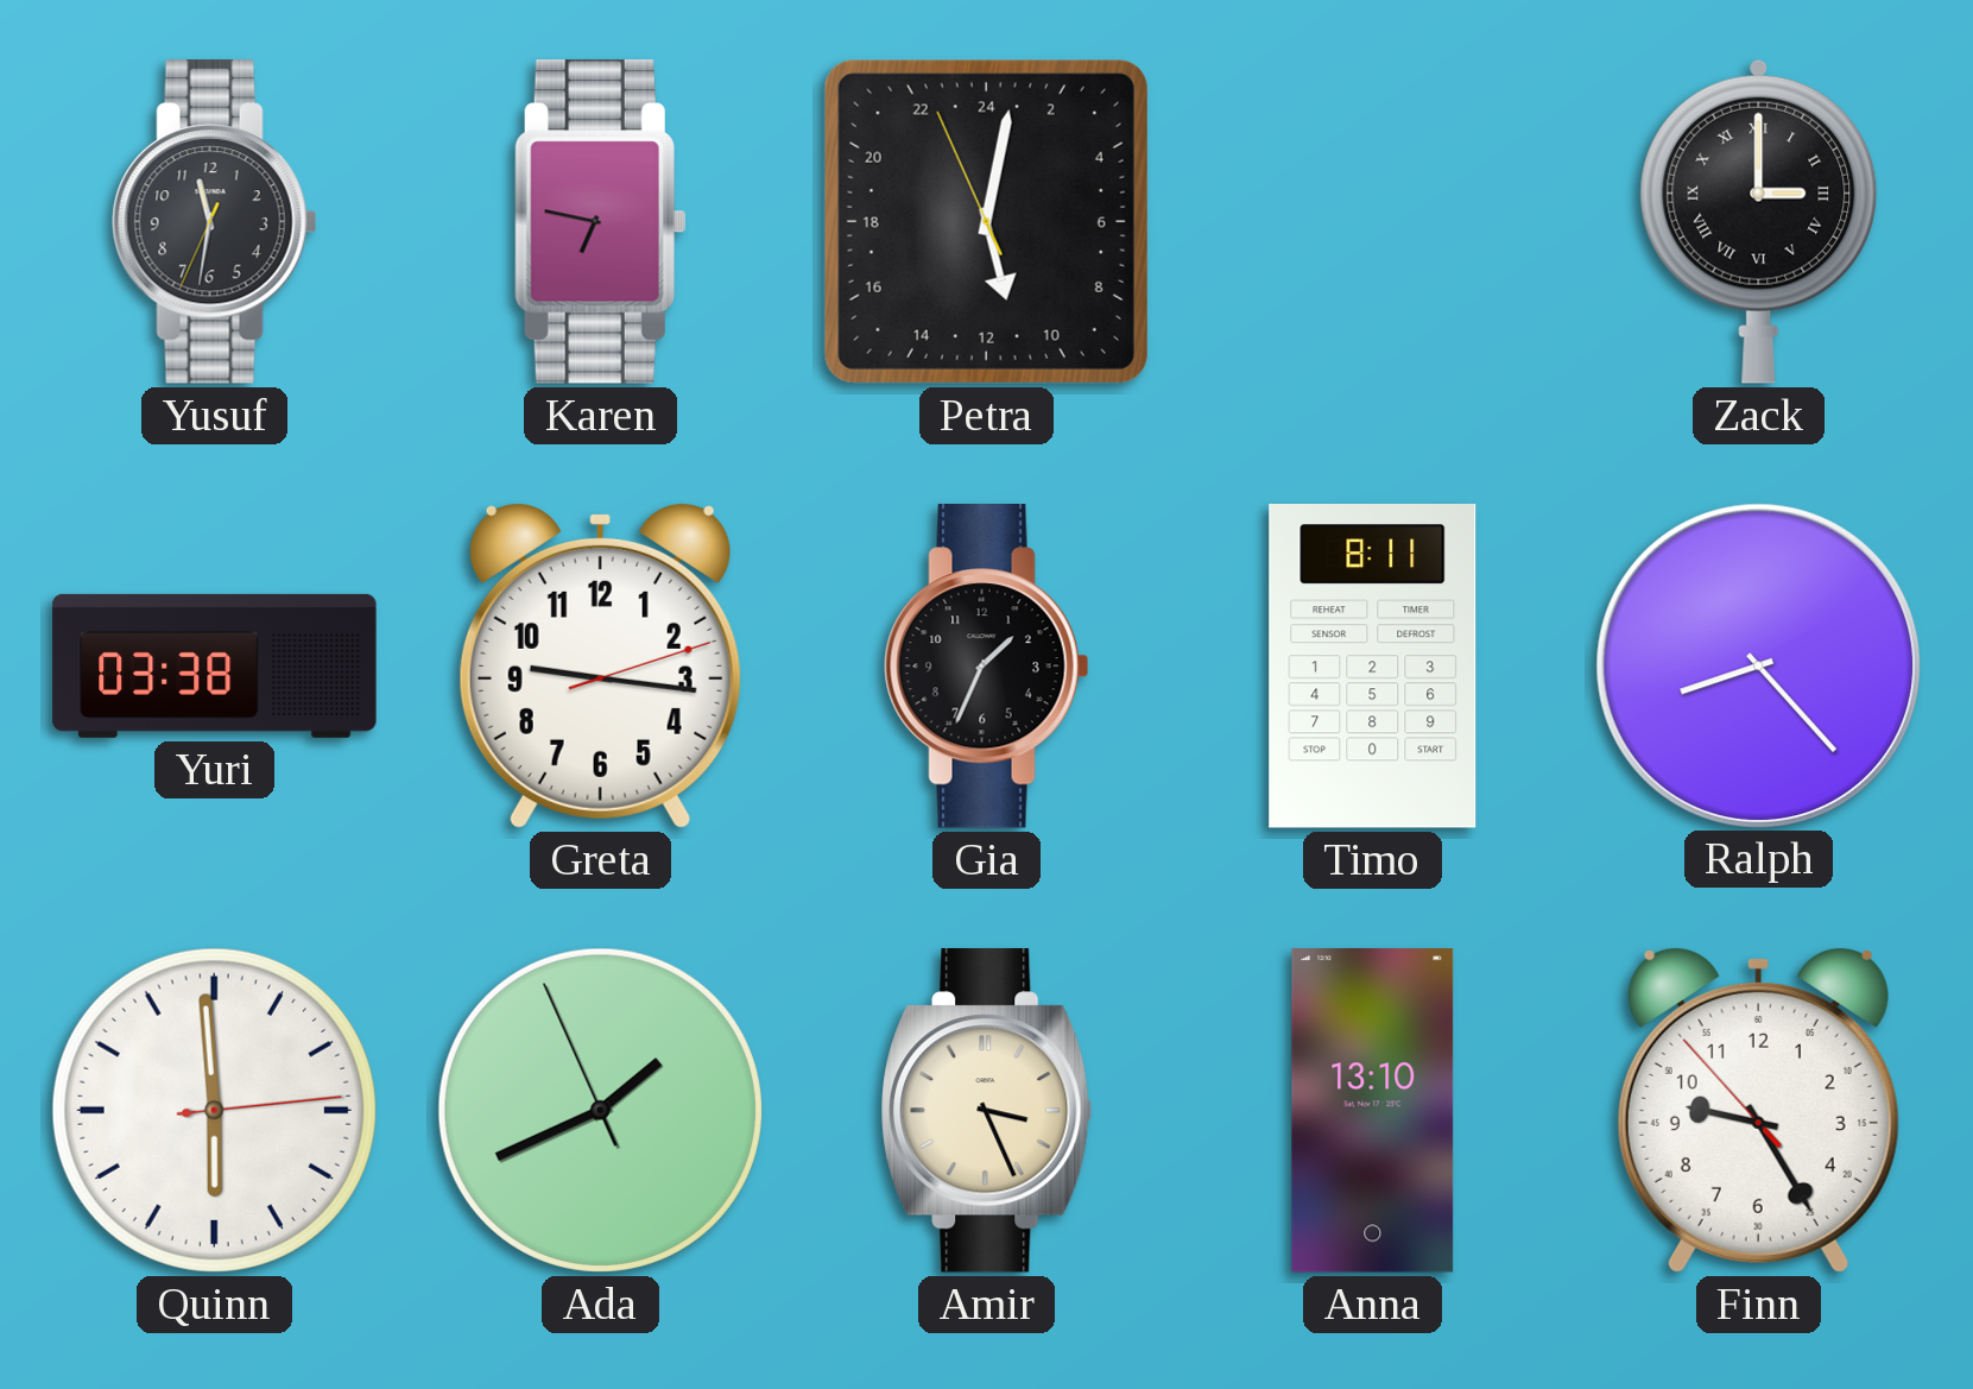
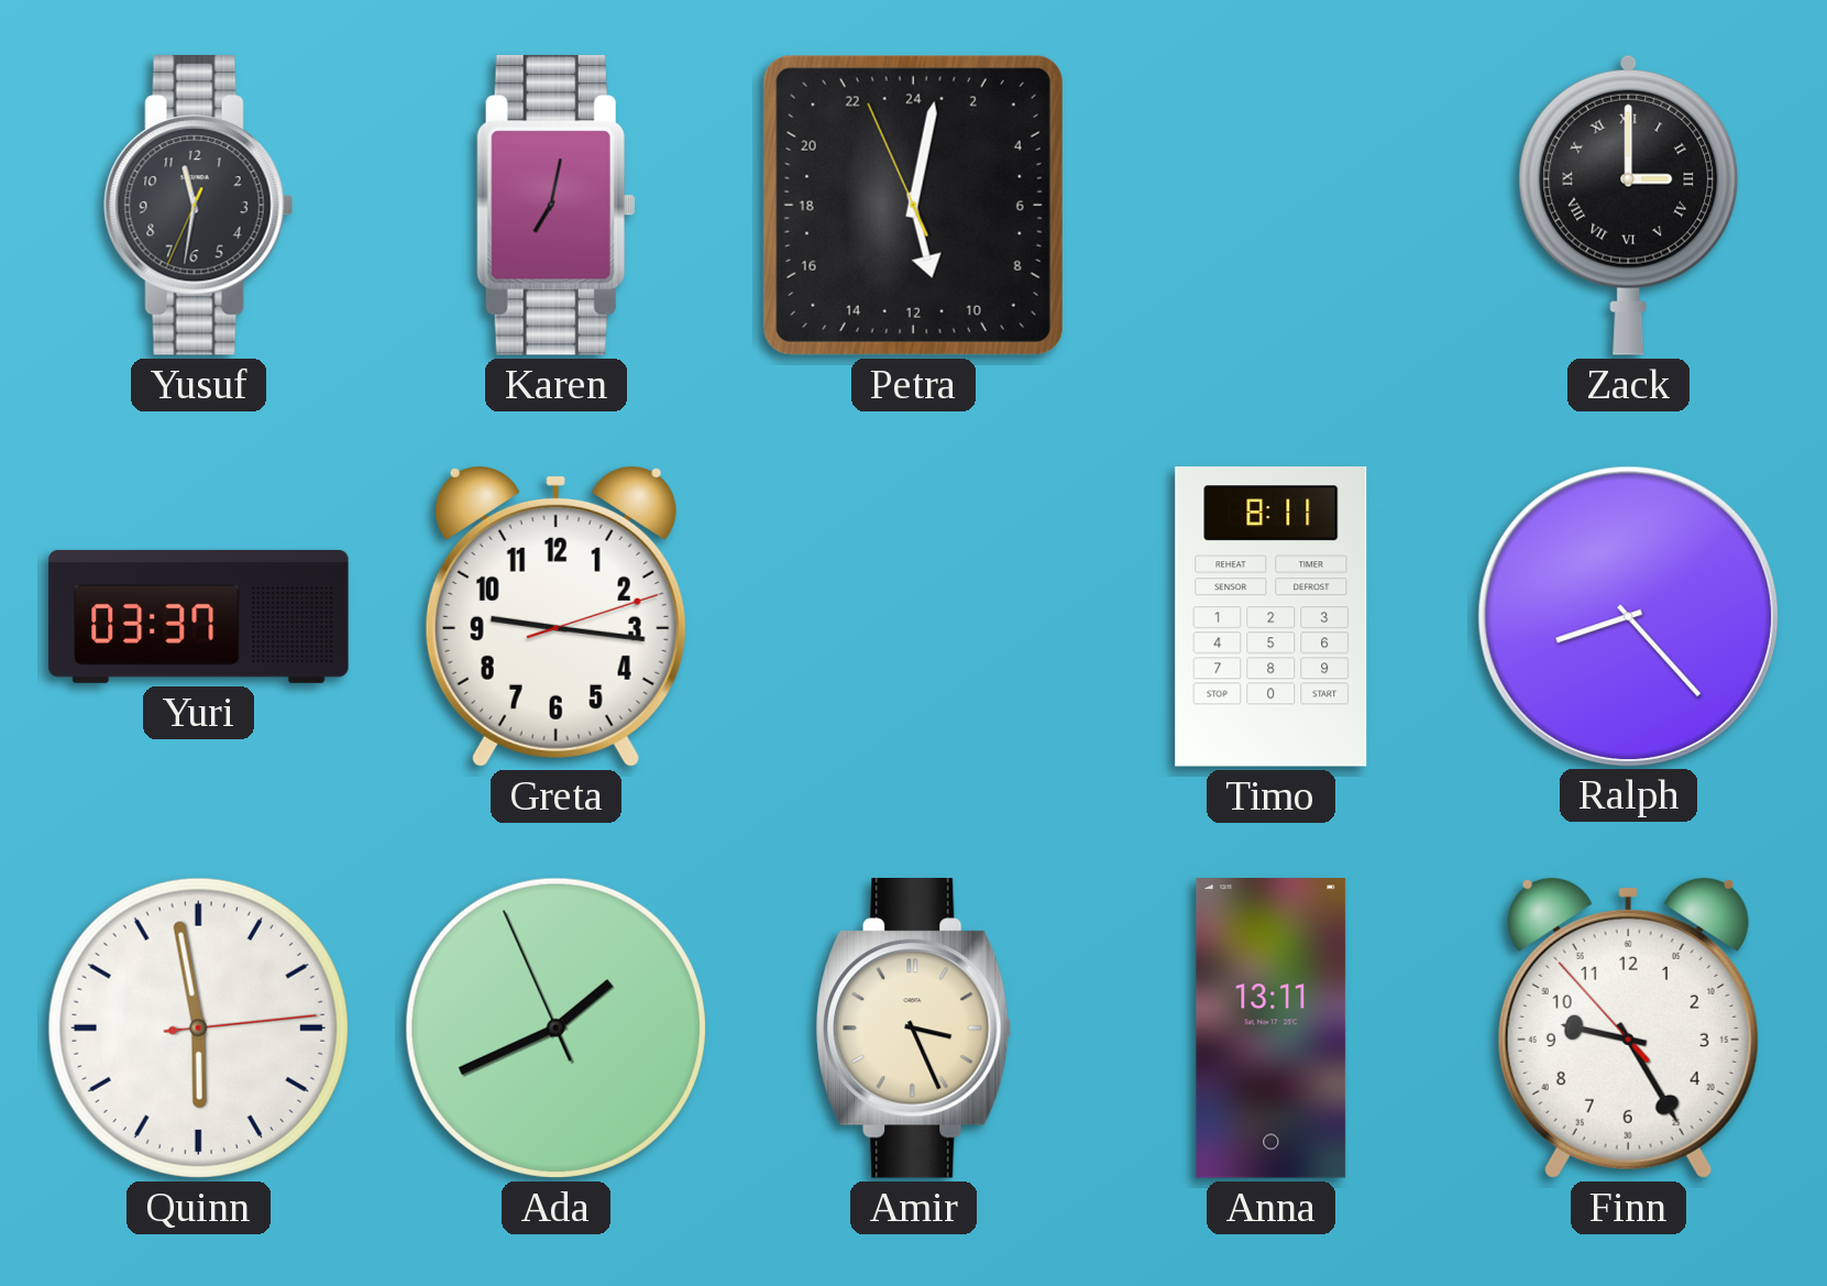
Karen: 6:47 -> 7:02 (555, 206)
Yuri: 03:38 -> 03:37 (199, 616)
Gia: 1:34 -> none (987, 667)
Quinn: 5:59 -> 5:58 (198, 1027)
Anna: 13:10 -> 13:11 (1272, 1029)
